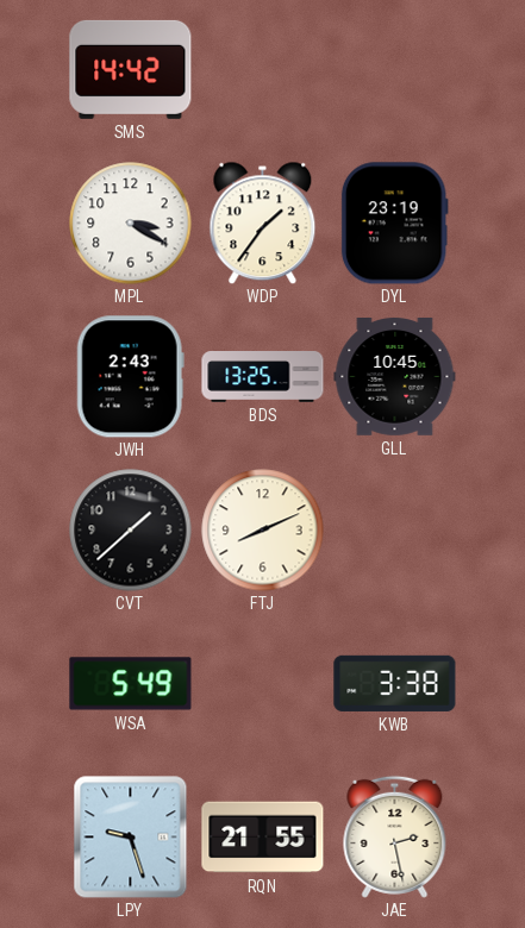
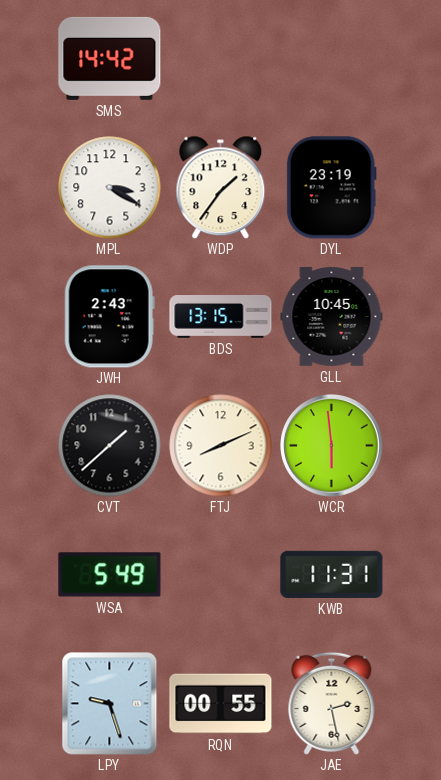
BDS: 13:25 -> 13:15 (221, 317)
WCR: none -> 5:59 (332, 446)
KWB: 3:38 -> 11:31 (332, 574)
RQN: 21:55 -> 00:55 (221, 704)
